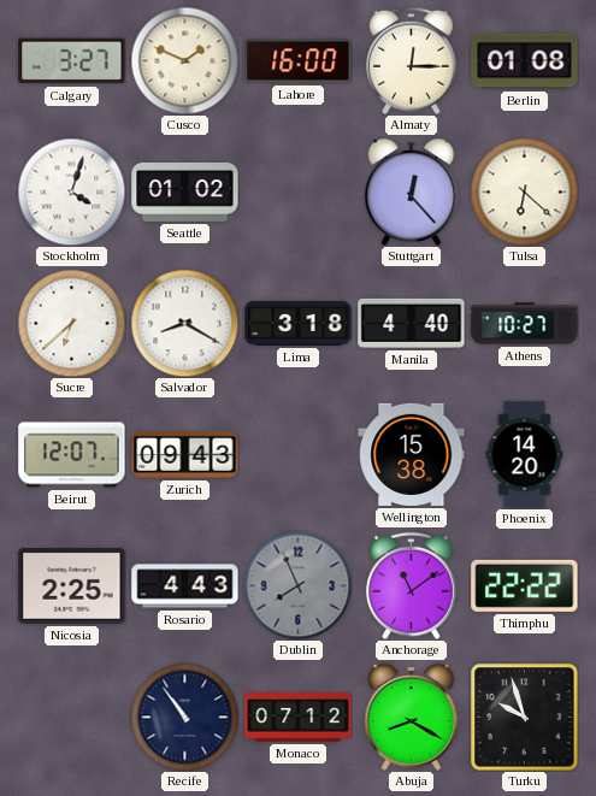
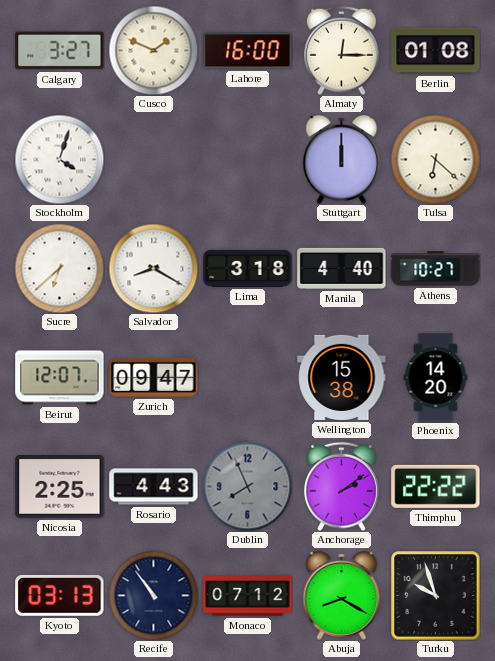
Seattle: 01:02 -> none (185, 191)
Stuttgart: 12:23 -> 12:00 (342, 159)
Zurich: 09:43 -> 09:47 (154, 377)
Anchorage: 11:09 -> 2:09 (342, 486)
Kyoto: none -> 03:13 (60, 595)
